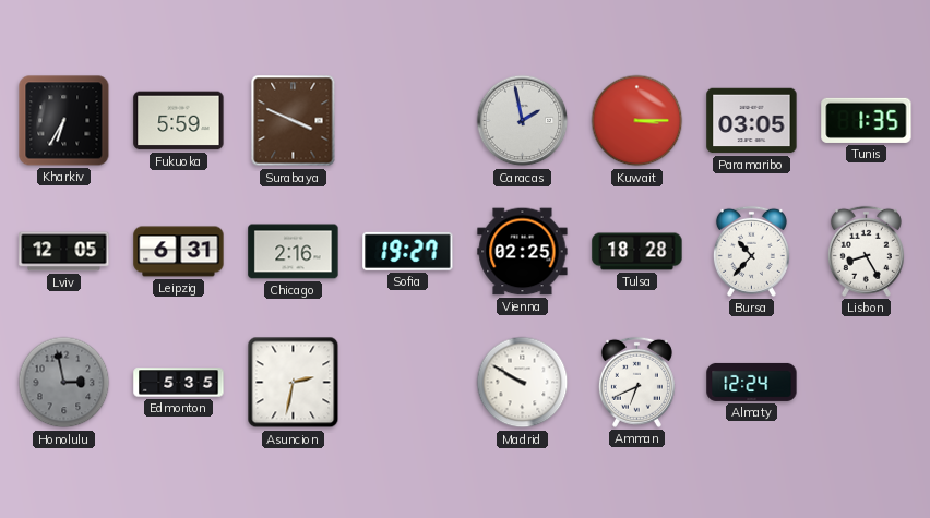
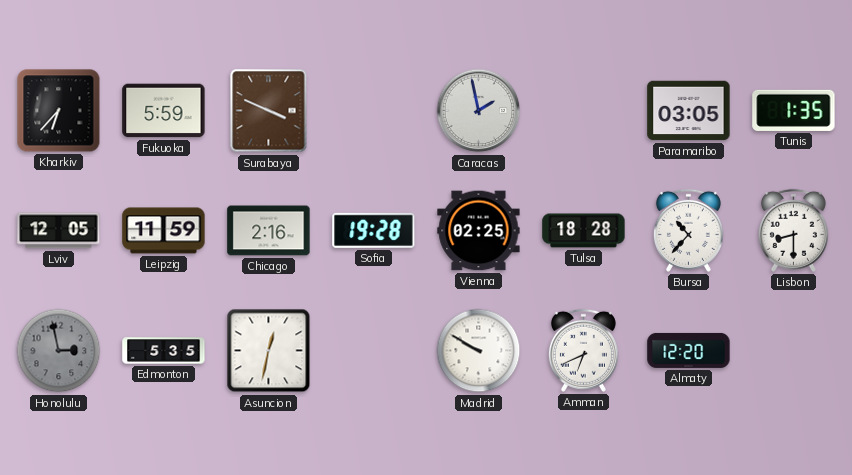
Kharkiv: 6:35 -> 6:37 (59, 111)
Kuwait: 3:15 -> none (637, 121)
Leipzig: 6:31 -> 11:59 (164, 231)
Sofia: 19:27 -> 19:28 (374, 230)
Lisbon: 8:25 -> 8:30 (793, 230)
Asuncion: 2:32 -> 12:32 (269, 351)
Almaty: 12:24 -> 12:20 (689, 350)
